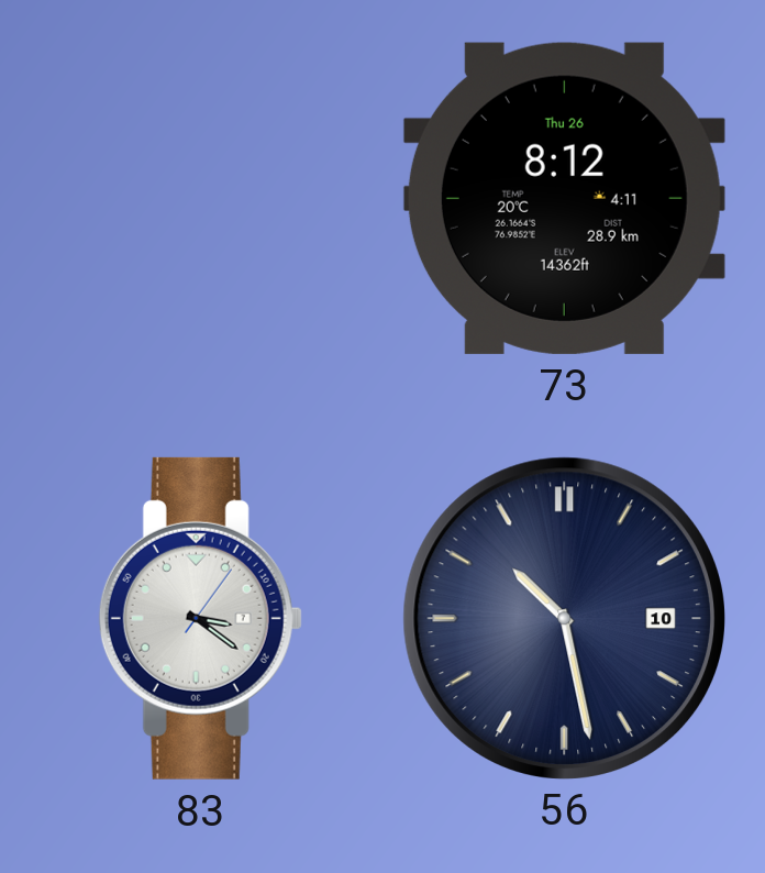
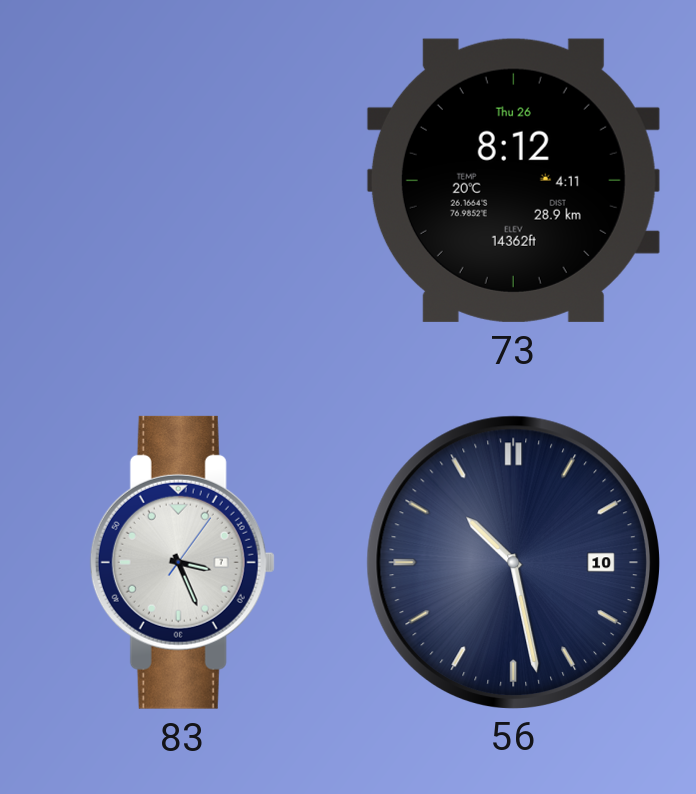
83: 3:21 -> 3:26 (182, 562)
